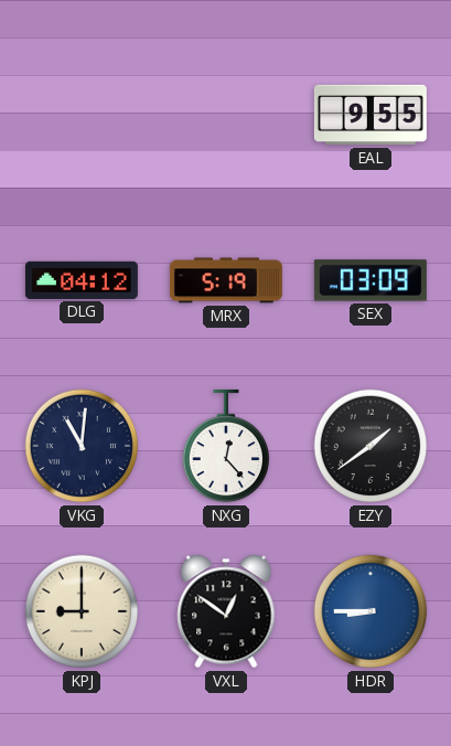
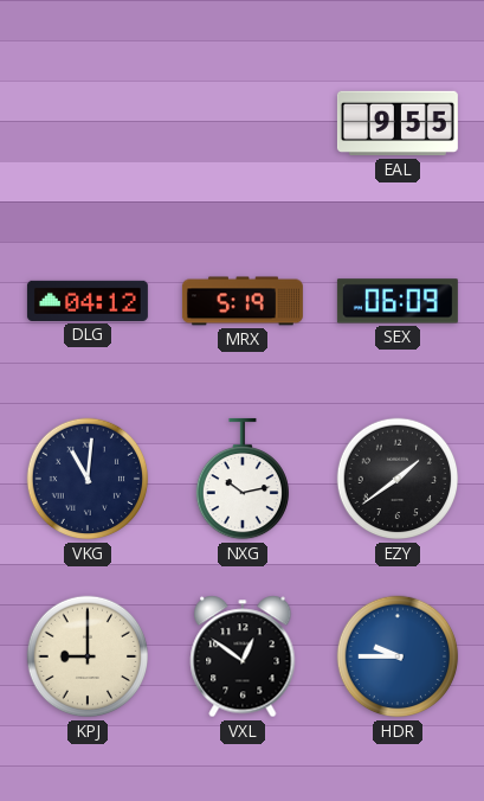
SEX: 03:09 -> 06:09 (398, 301)
NXG: 12:23 -> 10:13 (241, 479)
HDR: 8:45 -> 9:45 (398, 656)
